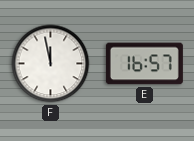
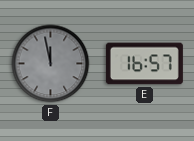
F dial: white -> grey (51, 64)
